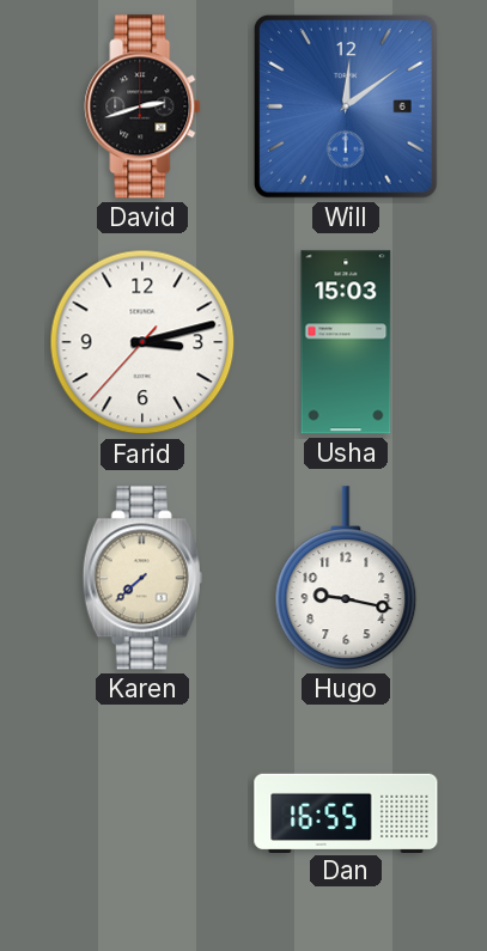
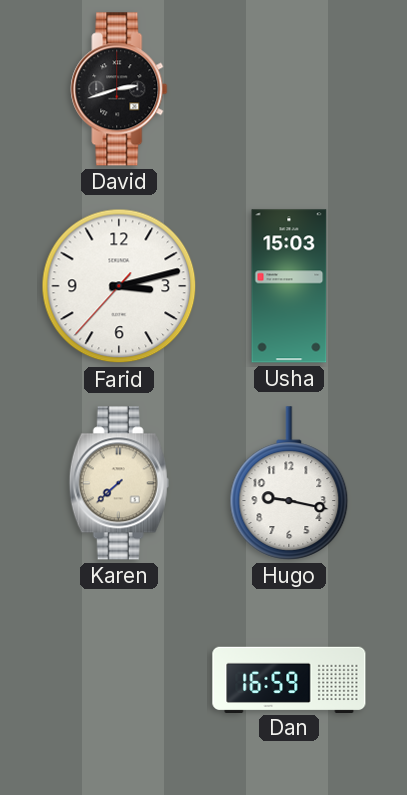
Will: 12:09 -> none (346, 106)
Dan: 16:55 -> 16:59 (289, 679)
